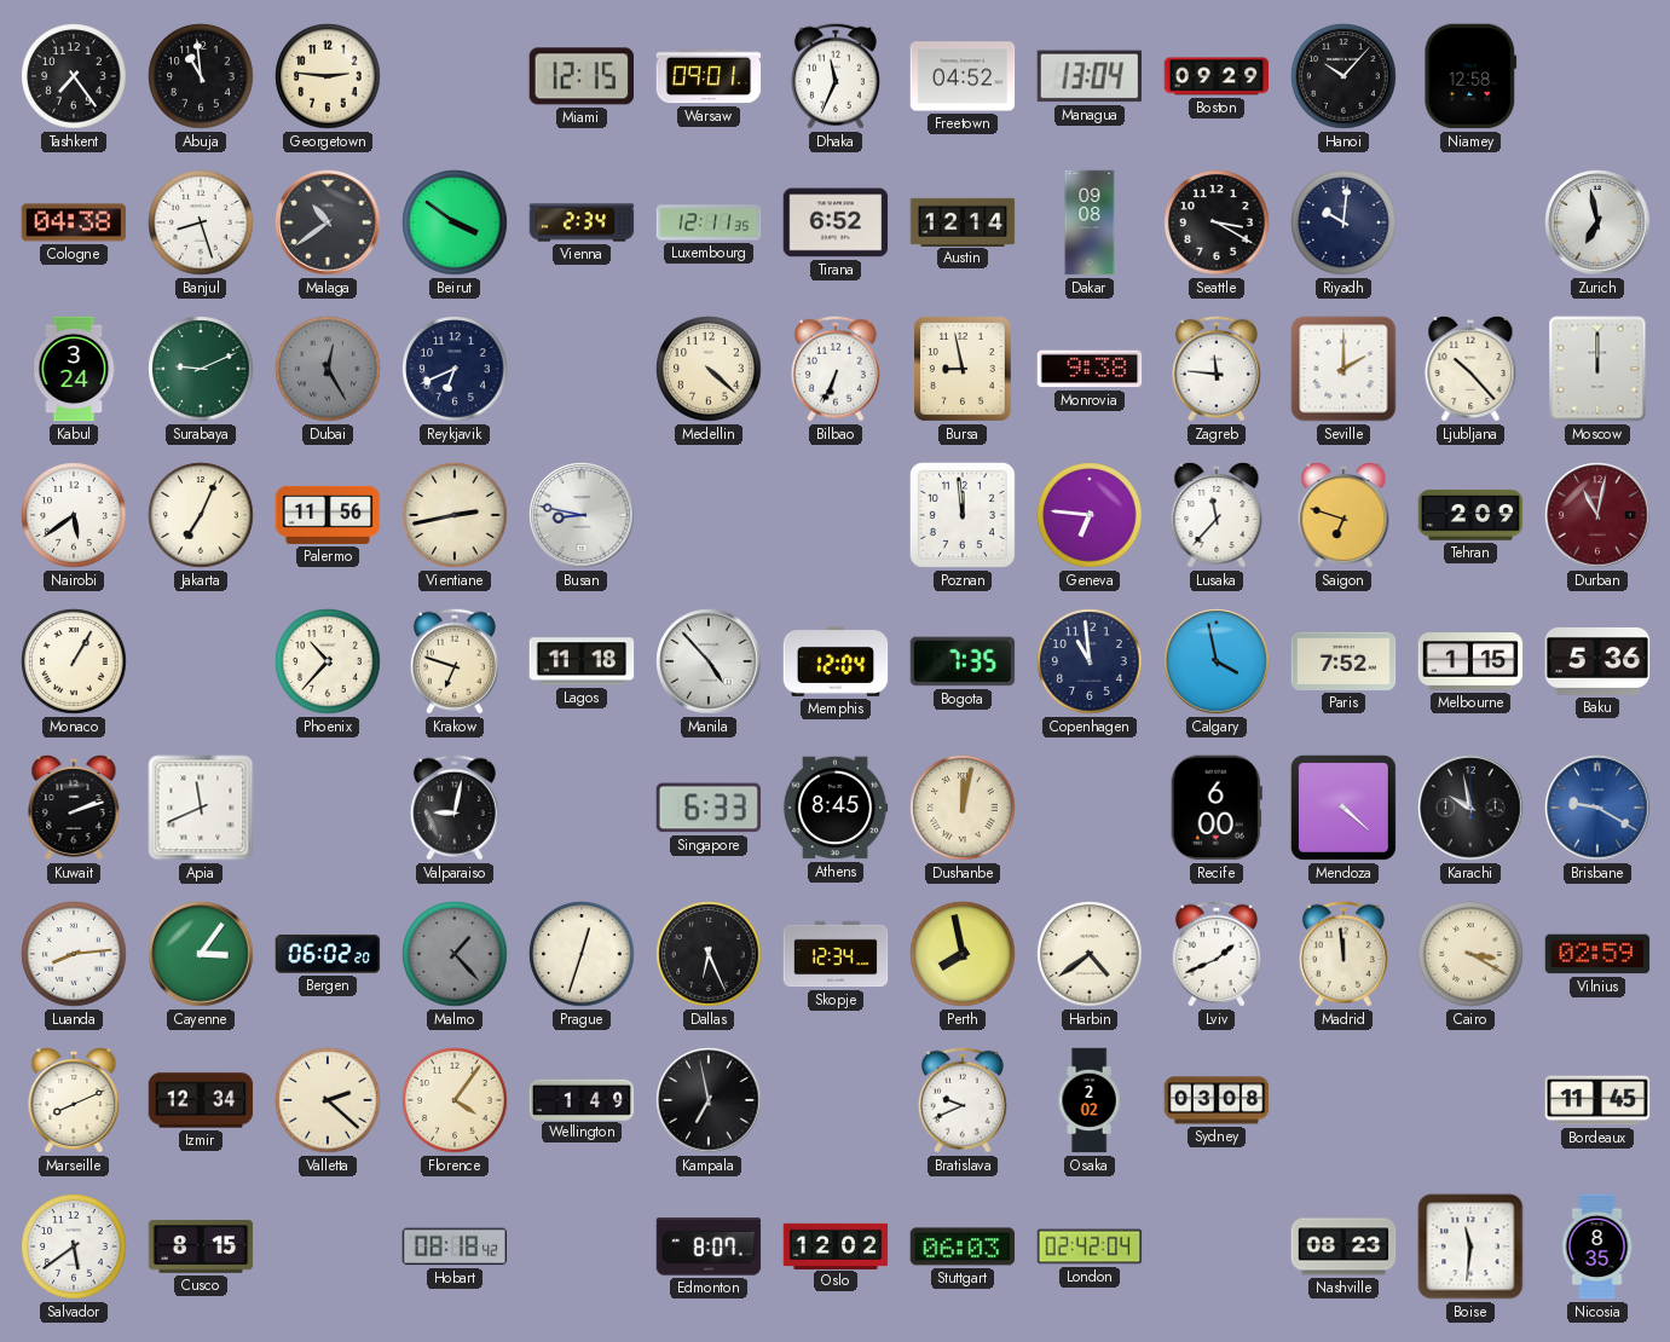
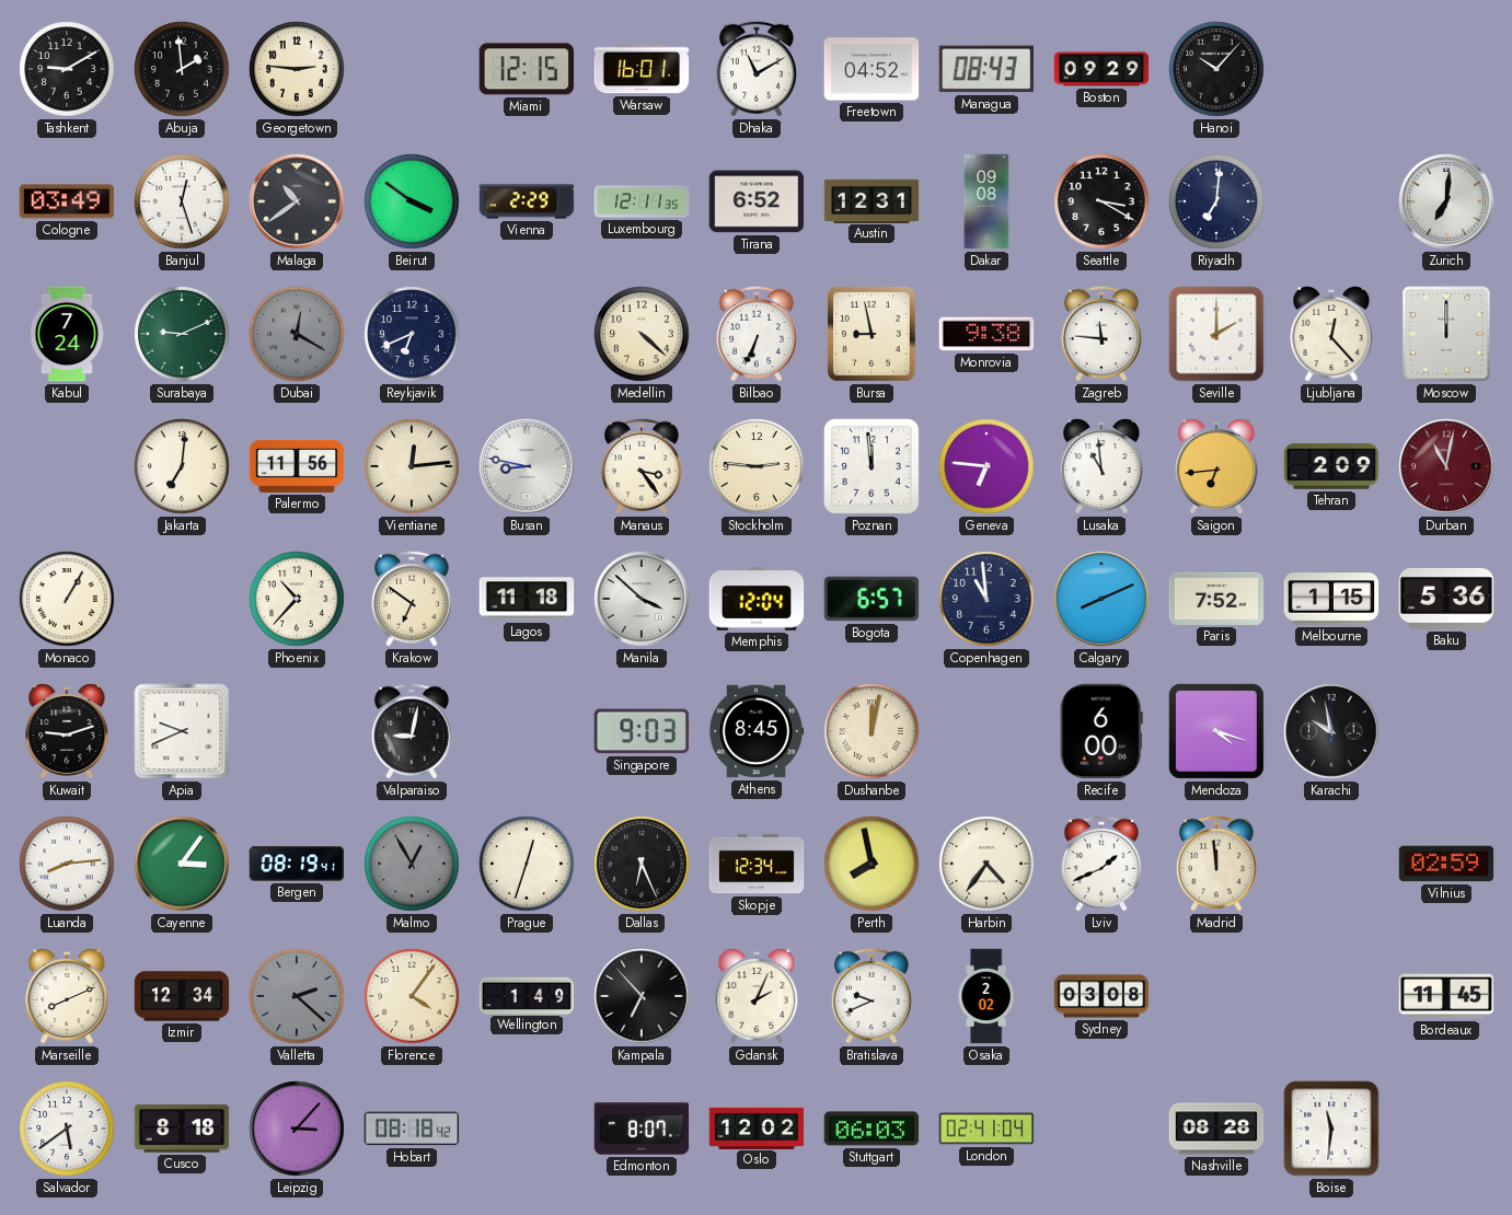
Tashkent: 7:24 -> 9:10 (67, 69)
Abuja: 10:59 -> 1:59 (182, 69)
Warsaw: 09:01 -> 16:01 (642, 69)
Dhaka: 11:34 -> 11:10 (757, 69)
Managua: 13:04 -> 08:43 (985, 69)
Niamey: 12:58 -> none (1470, 76)
Cologne: 04:38 -> 03:49 (67, 201)
Banjul: 8:27 -> 12:27 (182, 201)
Vienna: 2:34 -> 2:29 (527, 201)
Austin: 12:14 -> 12:31 (872, 200)
Riyadh: 10:01 -> 7:01 (1216, 201)
Zurich: 6:58 -> 7:01 (1446, 201)
Kabul: 3:24 -> 7:24 (67, 334)
Dubai: 12:25 -> 12:20 (297, 334)
Ljubljana: 10:23 -> 12:23 (1331, 334)
Nairobi: 5:39 -> none (74, 515)
Jakarta: 7:04 -> 7:01 (182, 466)
Vientiane: 2:43 -> 12:14 (412, 466)
Manaus: none -> 3:24 (642, 466)
Stockholm: none -> 2:46 (757, 466)
Lusaka: 11:37 -> 10:59 (1101, 466)
Saigon: 6:48 -> 6:44 (1216, 466)
Krakow: 6:48 -> 6:51 (412, 599)
Manila: 4:53 -> 3:52 (642, 599)
Bogota: 7:35 -> 6:57 (872, 599)
Calgary: 3:58 -> 8:11 (1101, 599)
Kuwait: 2:12 -> 9:12 (67, 731)
Apia: 11:41 -> 9:41 (182, 731)
Singapore: 6:33 -> 9:03 (642, 731)
Mendoza: 4:22 -> 4:18 (1216, 731)
Brisbane: 9:20 -> none (1597, 808)
Bergen: 06:02 -> 08:19 (297, 864)
Malmo: 1:23 -> 12:55 (412, 864)
Harbin: 4:39 -> 4:36 (986, 864)
Cairo: 3:20 -> none (1470, 954)
Valletta dial: cream -> grey (297, 996)
Kampala: 6:58 -> 6:53 (642, 996)
Gdansk: none -> 2:04 (757, 996)
Cusco: 8:15 -> 8:18 (182, 1129)
Leipzig: none -> 3:07 (297, 1129)
London: 02:42 -> 02:41 (986, 1129)
Nashville: 08:23 -> 08:28 (1216, 1129)
Nicosia: 8:35 -> none (1597, 1246)
